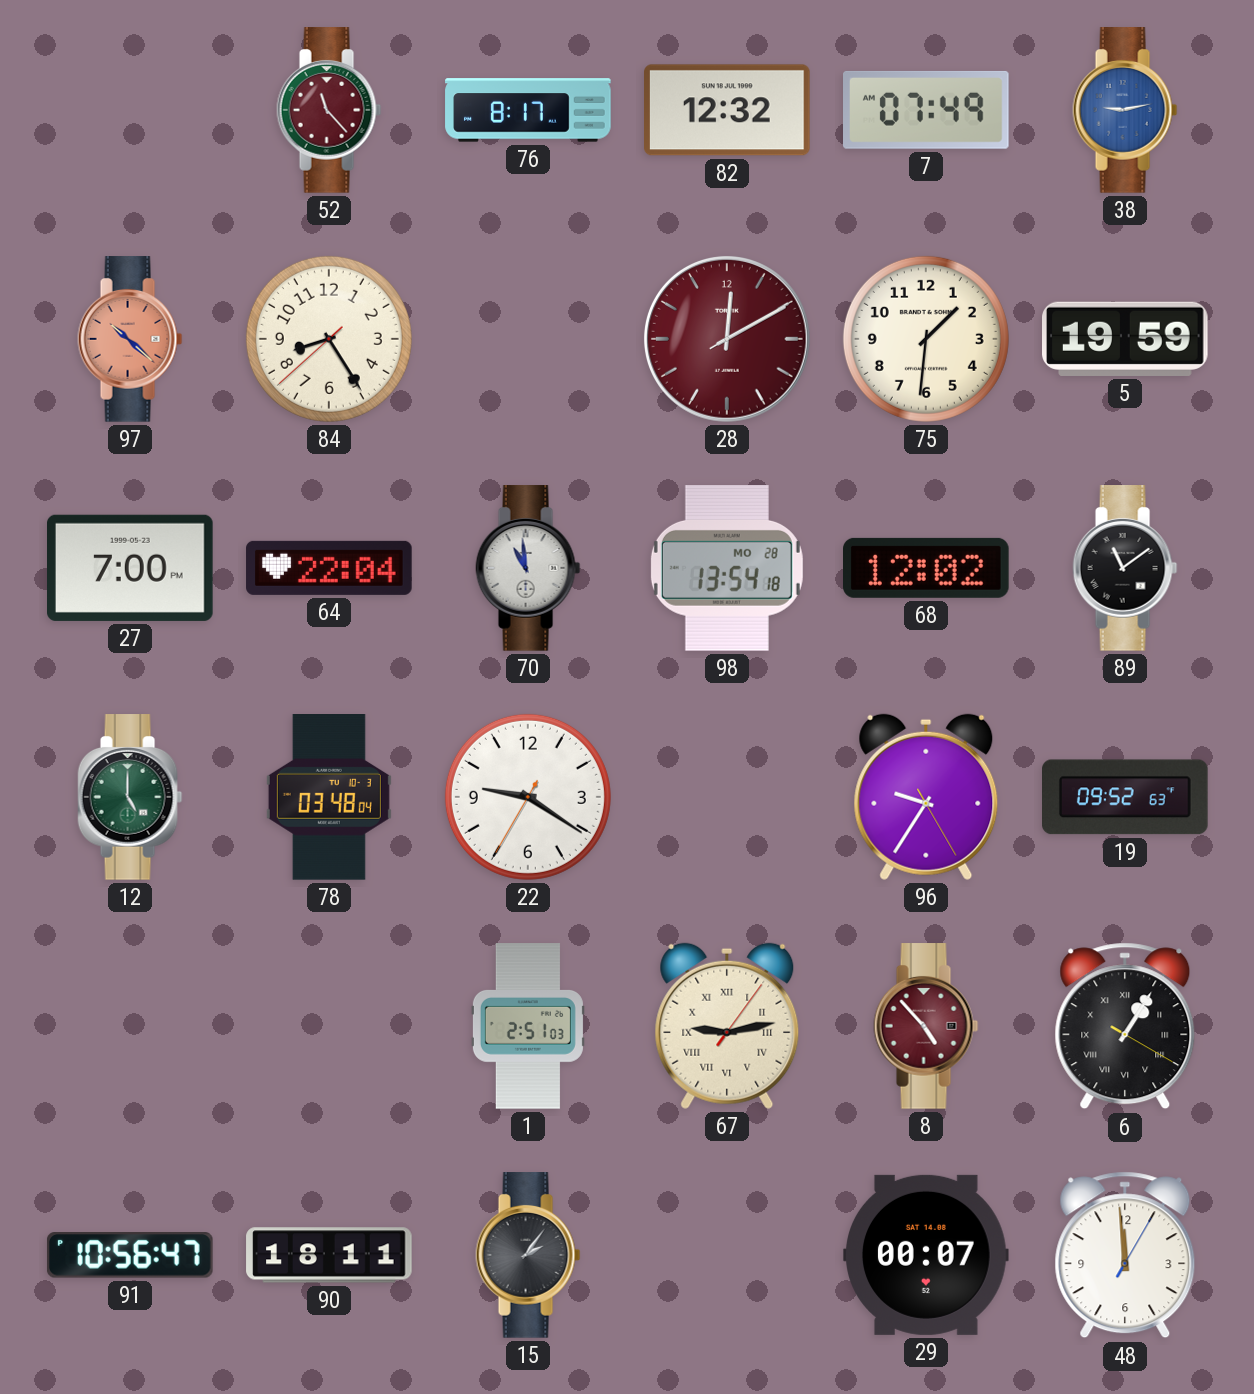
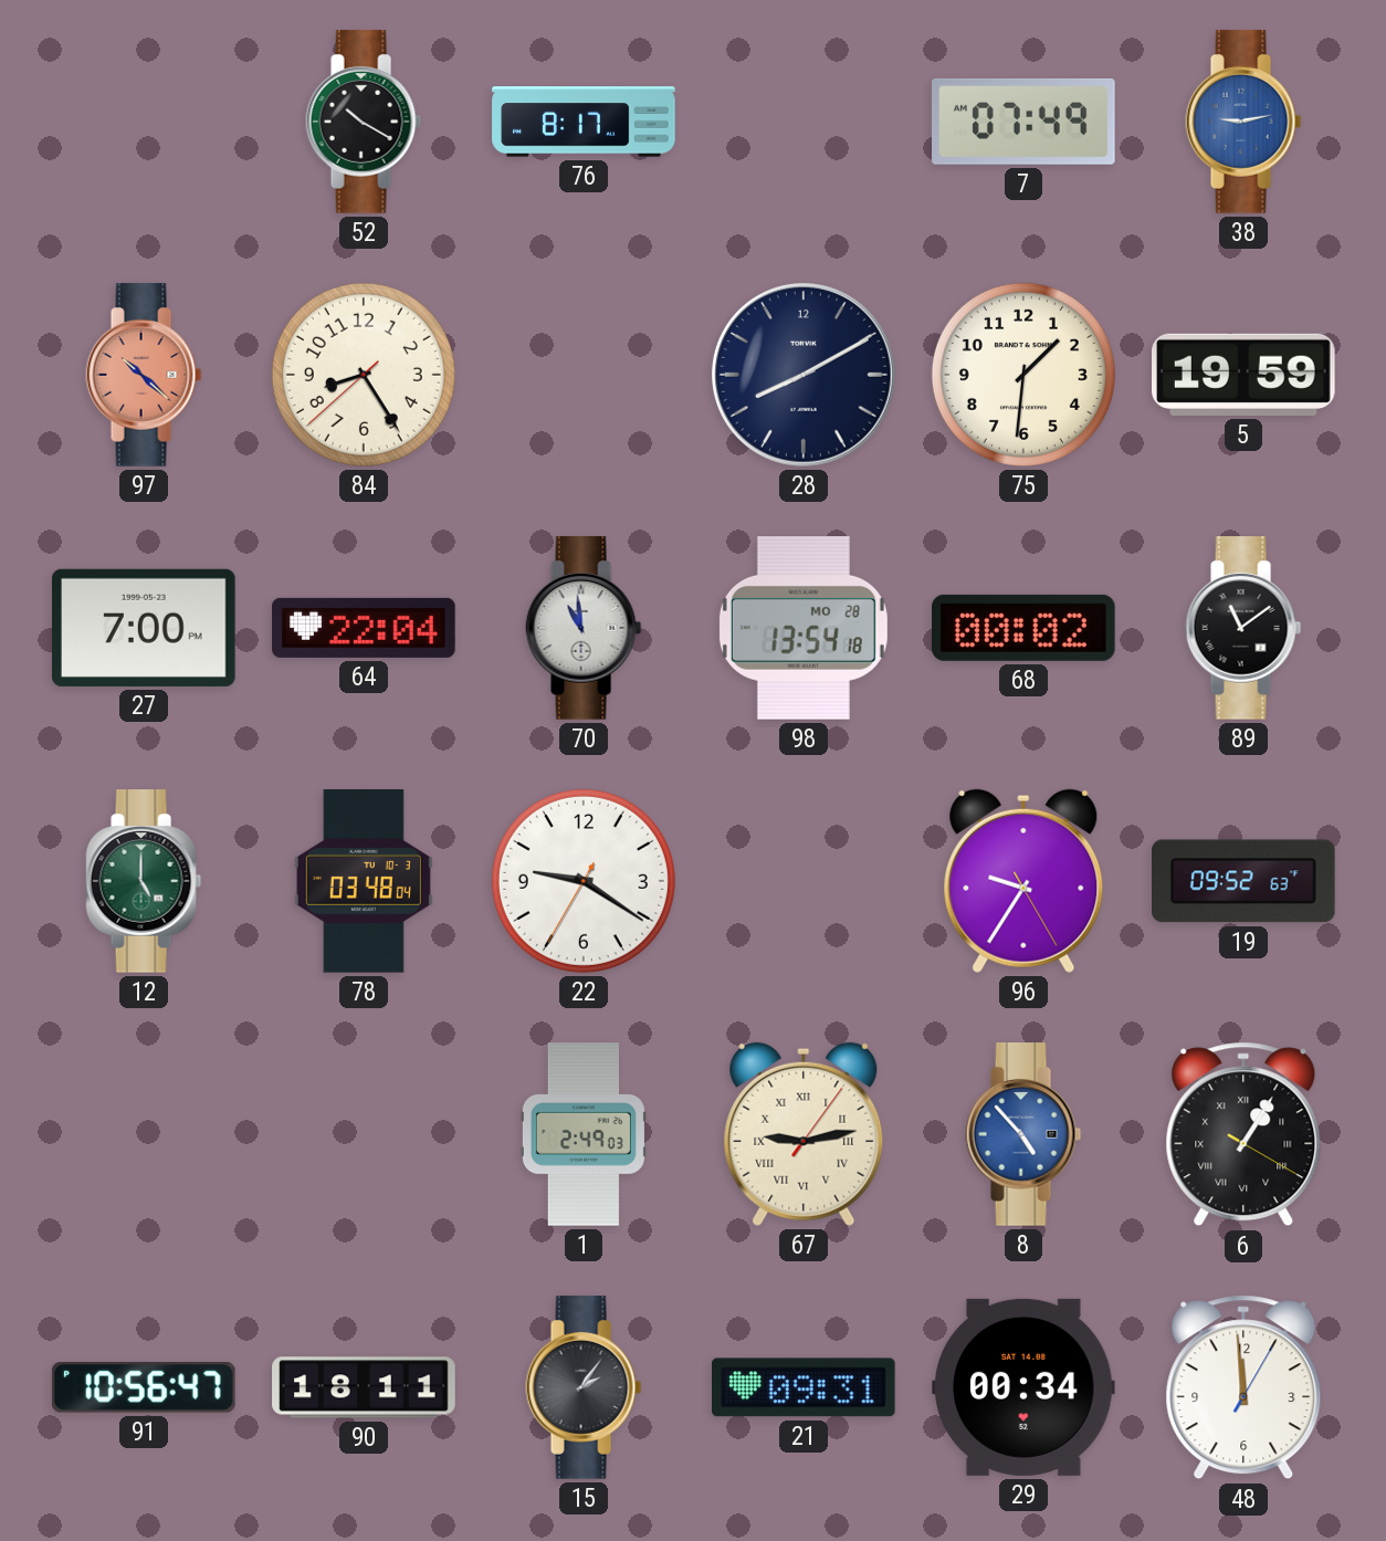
52: 11:23 -> 10:20 (364, 122)
52 dial: burgundy -> black (364, 122)
82: 12:32 -> none (728, 110)
28: 12:10 -> 8:10 (804, 375)
28 dial: burgundy -> navy (804, 375)
68: 12:02 -> 00:02 (1025, 628)
1: 2:51 -> 2:49 (584, 1134)
8 dial: burgundy -> blue (1023, 1134)
21: none -> 09:31 (805, 1387)
29: 00:07 -> 00:34 (1025, 1387)
